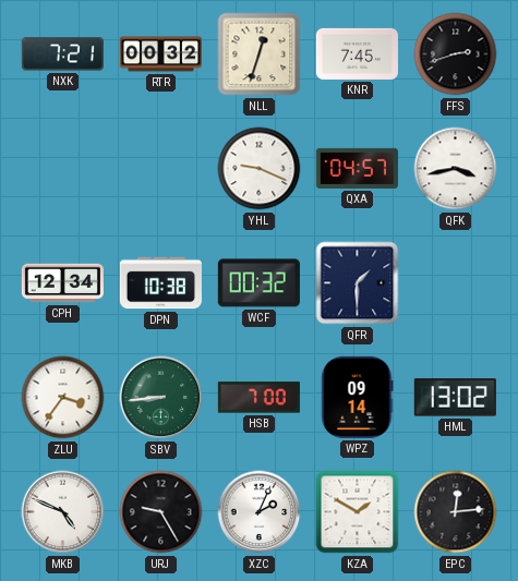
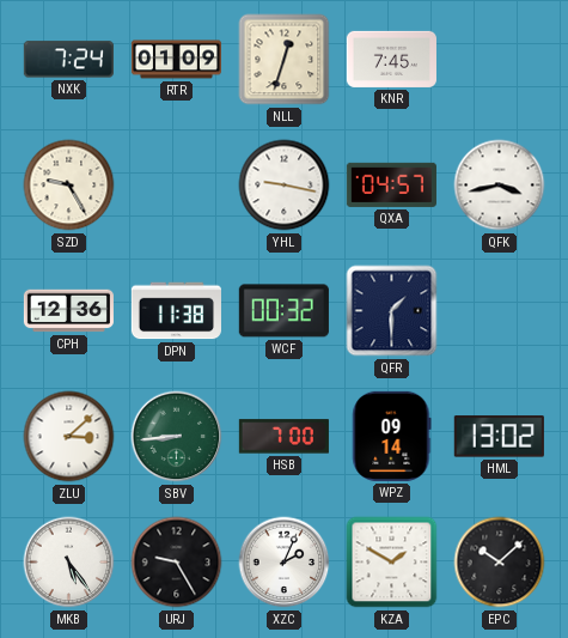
NXK: 7:21 -> 7:24 (68, 60)
RTR: 00:32 -> 01:09 (176, 60)
FFS: 2:42 -> none (456, 55)
SZD: none -> 9:25 (69, 186)
YHL: 9:19 -> 9:17 (285, 186)
CPH: 12:34 -> 12:36 (68, 311)
DPN: 10:38 -> 11:38 (176, 311)
ZLU: 3:36 -> 3:08 (69, 437)
MKB: 4:49 -> 5:24 (69, 563)
EPC: 12:14 -> 10:08 (500, 563)
